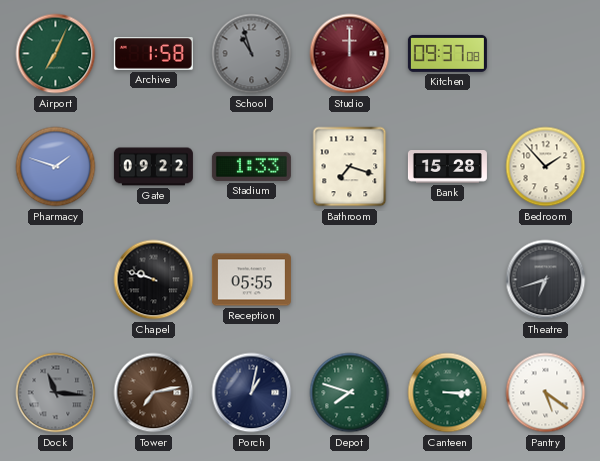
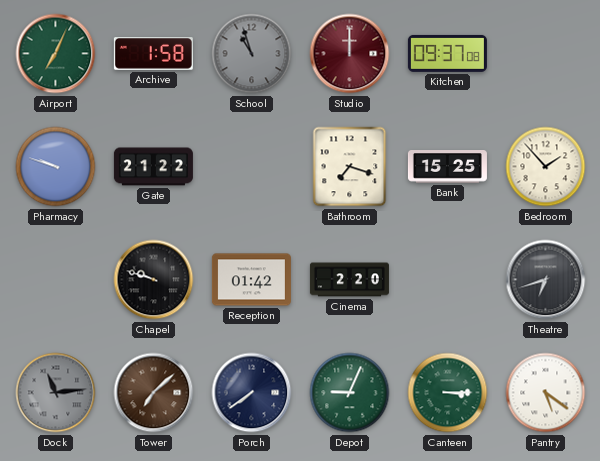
Pharmacy: 1:48 -> 9:48 (56, 167)
Gate: 09:22 -> 21:22 (153, 167)
Stadium: 1:33 -> none (251, 166)
Bank: 15:28 -> 15:25 (447, 167)
Reception: 05:55 -> 01:42 (251, 280)
Cinema: none -> 2:20 (349, 280)
Dock: 11:16 -> 11:14 (56, 393)
Tower: 7:13 -> 7:08 (154, 393)
Porch: 1:02 -> 7:39 (252, 393)
Depot: 7:48 -> 9:04 (350, 393)
